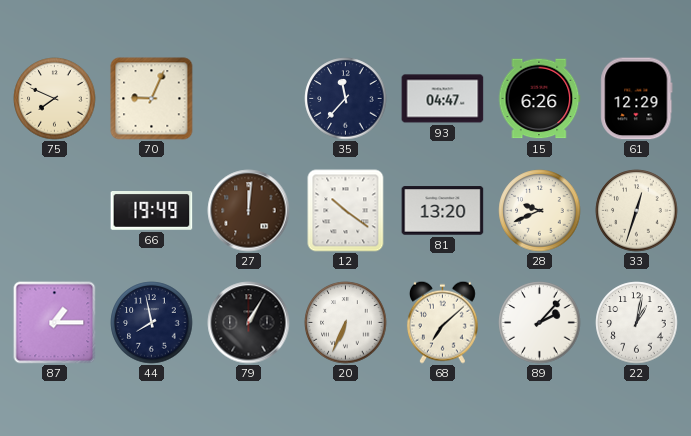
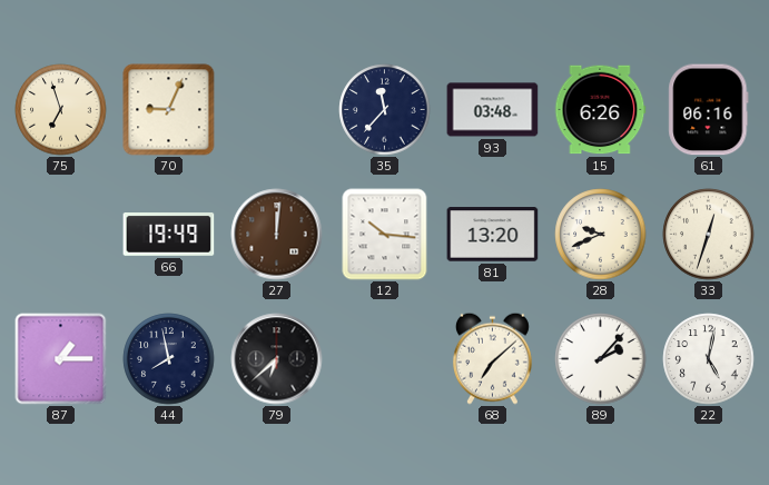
75: 7:49 -> 6:57 (61, 110)
93: 04:47 -> 03:48 (493, 110)
61: 12:29 -> 06:16 (709, 110)
12: 10:21 -> 10:16 (385, 235)
79: 1:05 -> 6:38 (277, 359)
20: 6:34 -> none (346, 323)
22: 1:02 -> 5:02 (709, 359)
